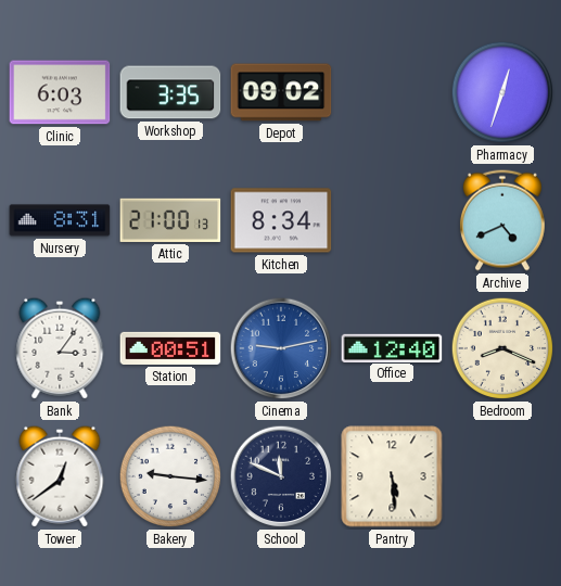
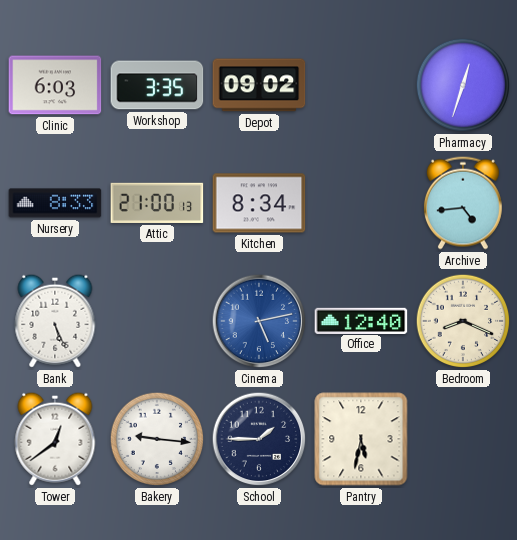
Nursery: 8:31 -> 8:33 (55, 203)
Archive: 4:41 -> 4:44 (463, 203)
Bank: 3:06 -> 5:26 (55, 321)
Station: 00:51 -> none (170, 348)
Cinema: 9:13 -> 5:13 (259, 321)
School: 11:49 -> 1:45 (259, 439)
Pantry: 5:29 -> 5:32 (361, 439)
